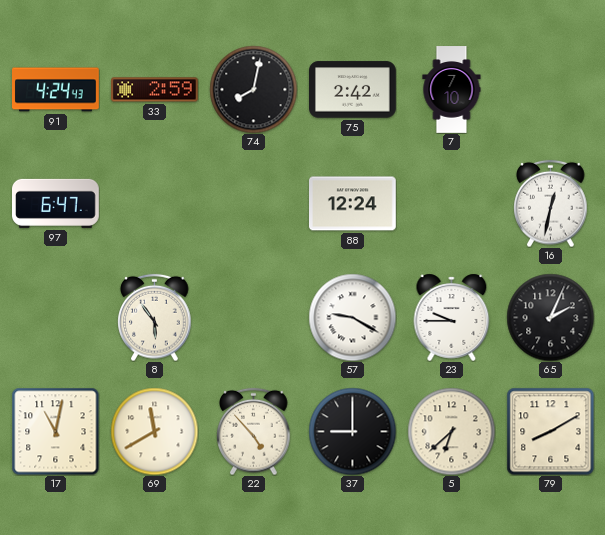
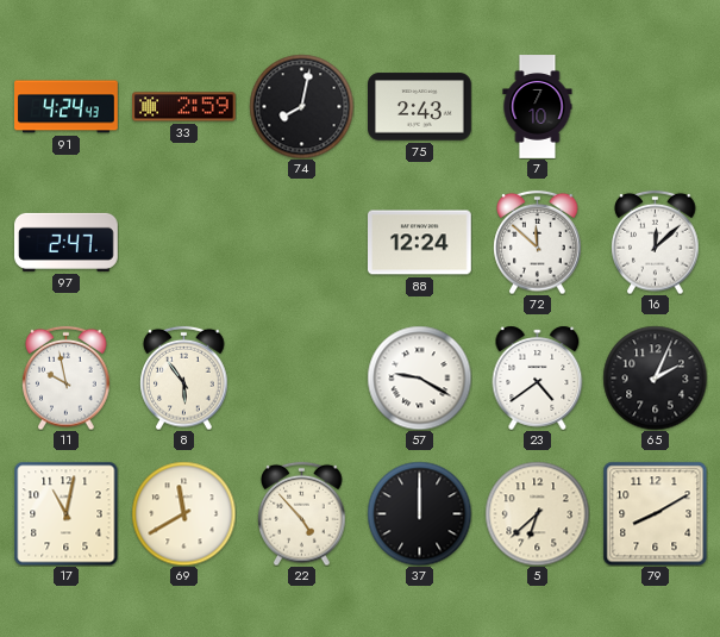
75: 2:42 -> 2:43 (420, 107)
97: 6:47 -> 2:47 (67, 242)
72: none -> 11:52 (538, 242)
16: 12:32 -> 12:08 (656, 242)
11: none -> 9:58 (67, 377)
23: 9:45 -> 4:39 (538, 377)
37: 9:00 -> 12:00 (419, 513)
